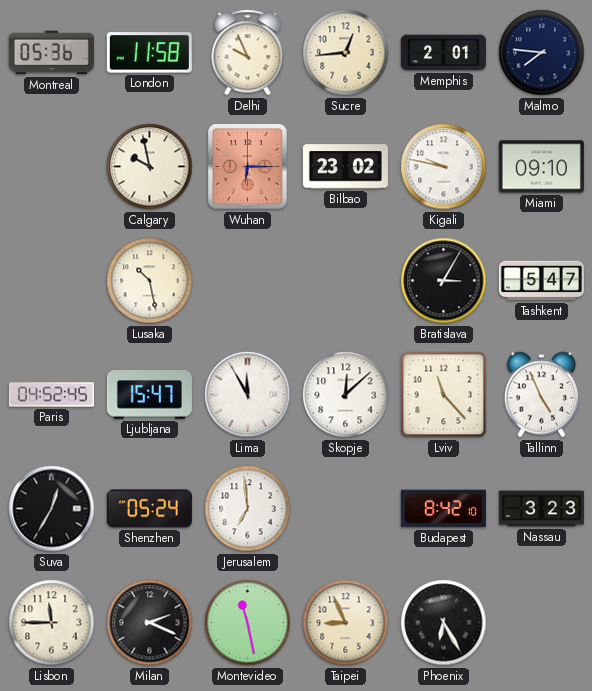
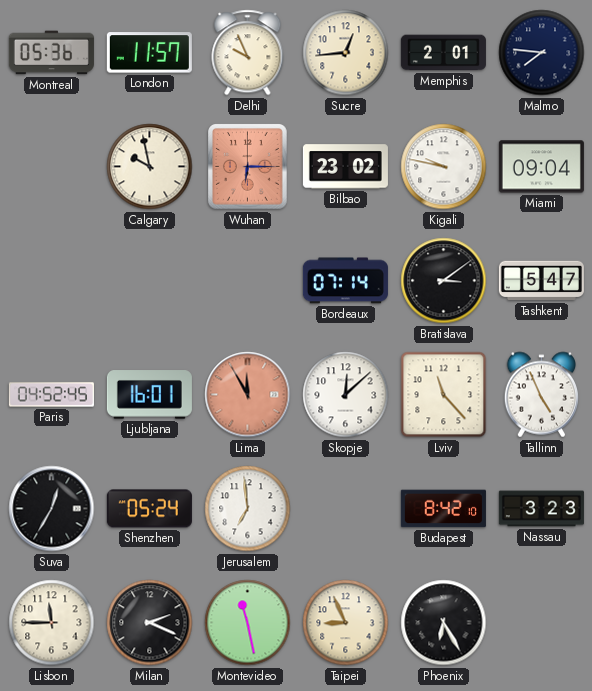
London: 11:58 -> 11:57 (149, 53)
Miami: 09:10 -> 09:04 (541, 167)
Lusaka: 10:28 -> none (150, 281)
Bordeaux: none -> 07:14 (345, 281)
Bratislava: 3:05 -> 3:09 (444, 281)
Ljubljana: 15:47 -> 16:01 (149, 395)
Lima dial: white -> salmon (248, 395)
